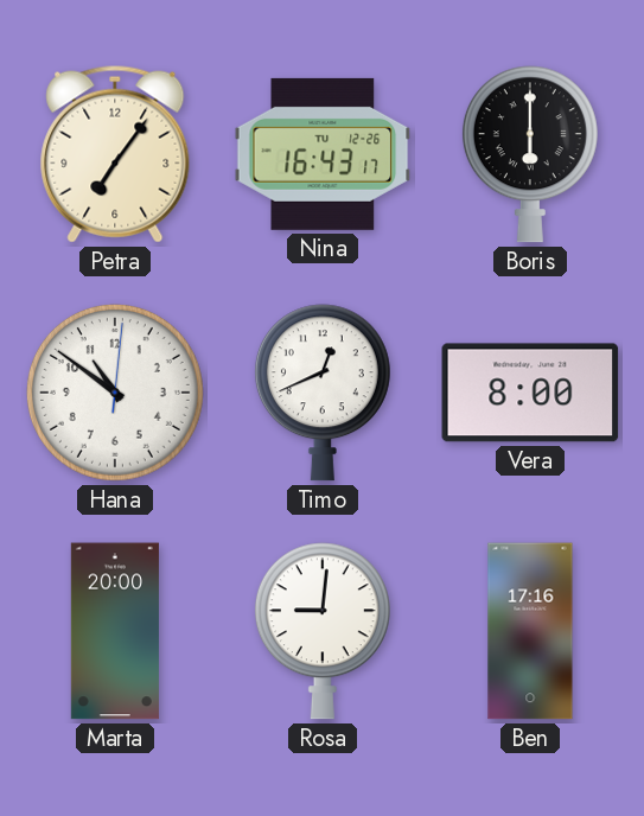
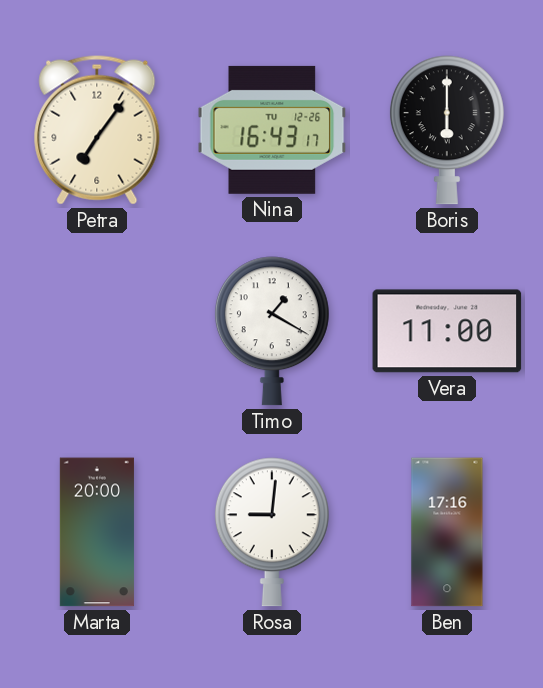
Hana: 10:51 -> none (115, 393)
Timo: 12:41 -> 1:20 (272, 331)
Vera: 8:00 -> 11:00 (447, 331)
